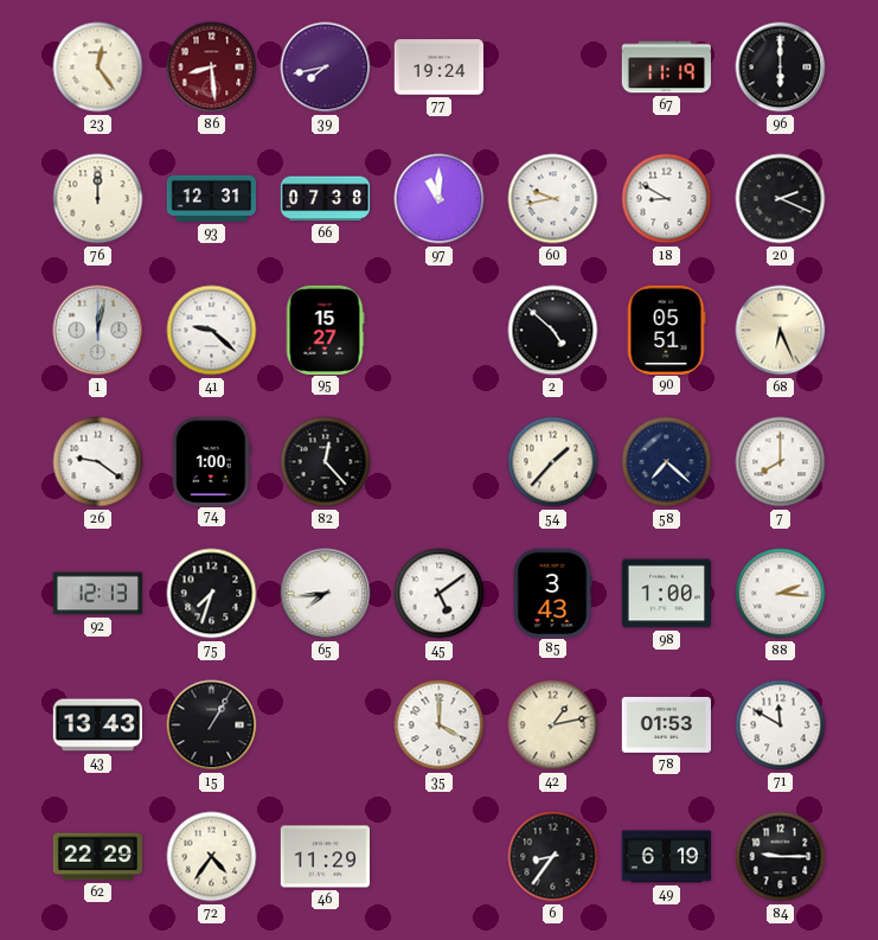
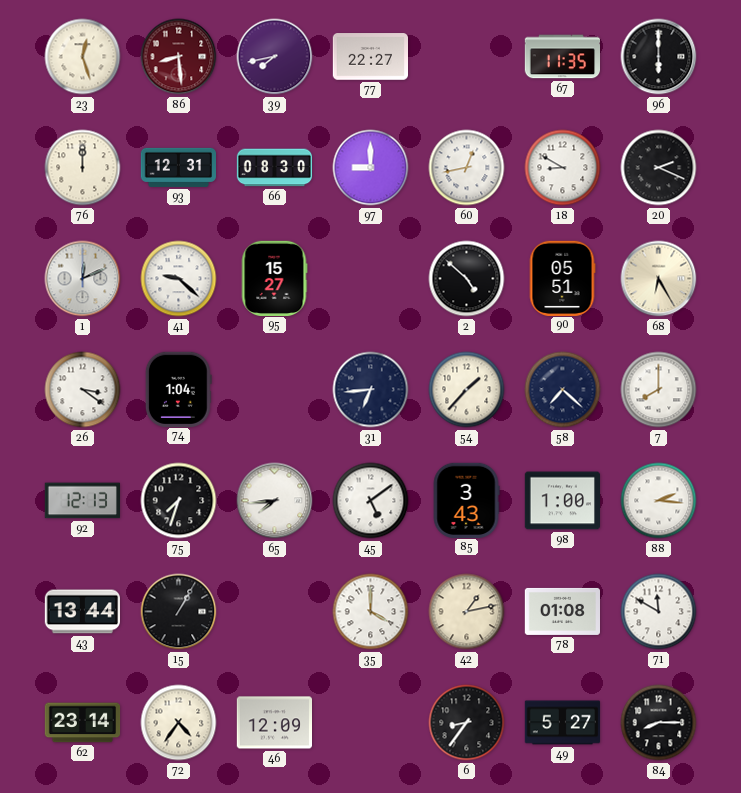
23: 12:24 -> 12:27 (83, 57)
77: 19:24 -> 22:27 (370, 57)
67: 11:19 -> 11:35 (562, 57)
66: 07:38 -> 08:30 (275, 168)
97: 11:00 -> 9:00 (371, 168)
60: 9:43 -> 12:43 (467, 168)
1: 12:02 -> 12:11 (83, 279)
68: 6:26 -> 6:25 (659, 279)
26: 9:21 -> 3:21 (83, 390)
74: 1:00 -> 1:04 (178, 389)
82: 12:23 -> none (326, 462)
31: none -> 6:44 (371, 390)
43: 13:43 -> 13:44 (82, 612)
78: 01:53 -> 01:08 (563, 611)
62: 22:29 -> 23:14 (83, 723)
46: 11:29 -> 12:09 (274, 723)
49: 6:19 -> 5:27 (563, 723)
84: 9:15 -> 8:15 (659, 723)
